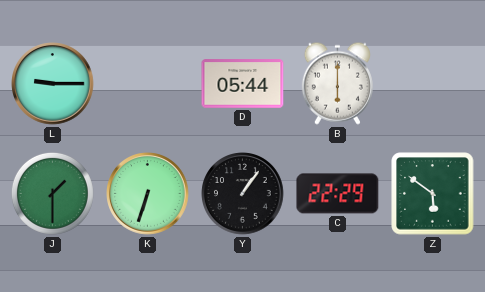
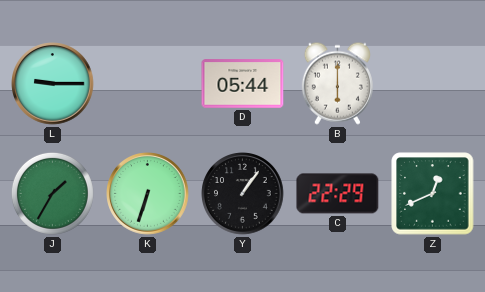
J: 1:30 -> 1:35 (52, 193)
Z: 5:51 -> 12:41 (433, 194)
